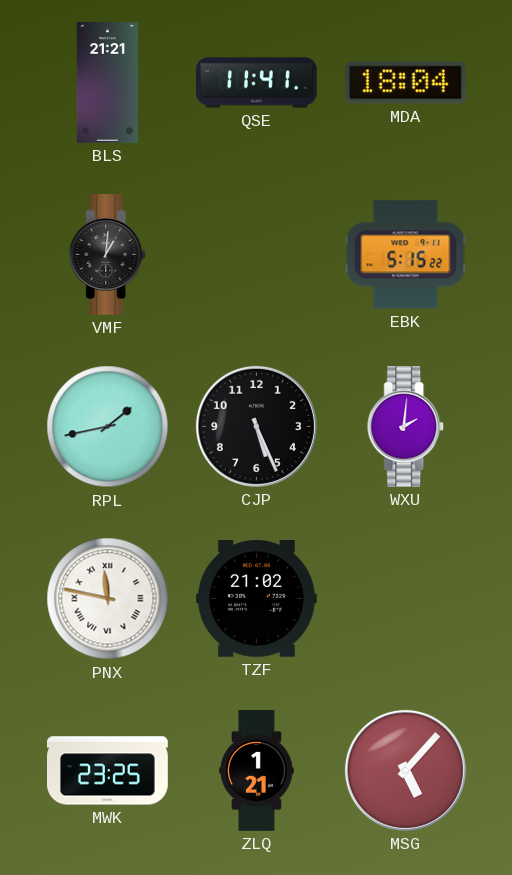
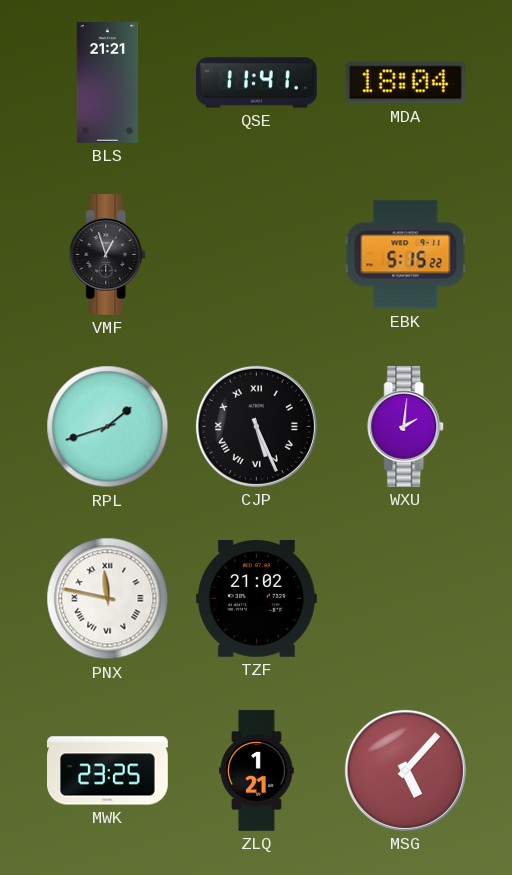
VMF: 1:01 -> 12:57 (108, 255)
RPL: 1:43 -> 1:42 (108, 427)
CJP numerals: Arabic -> Roman (256, 426)
